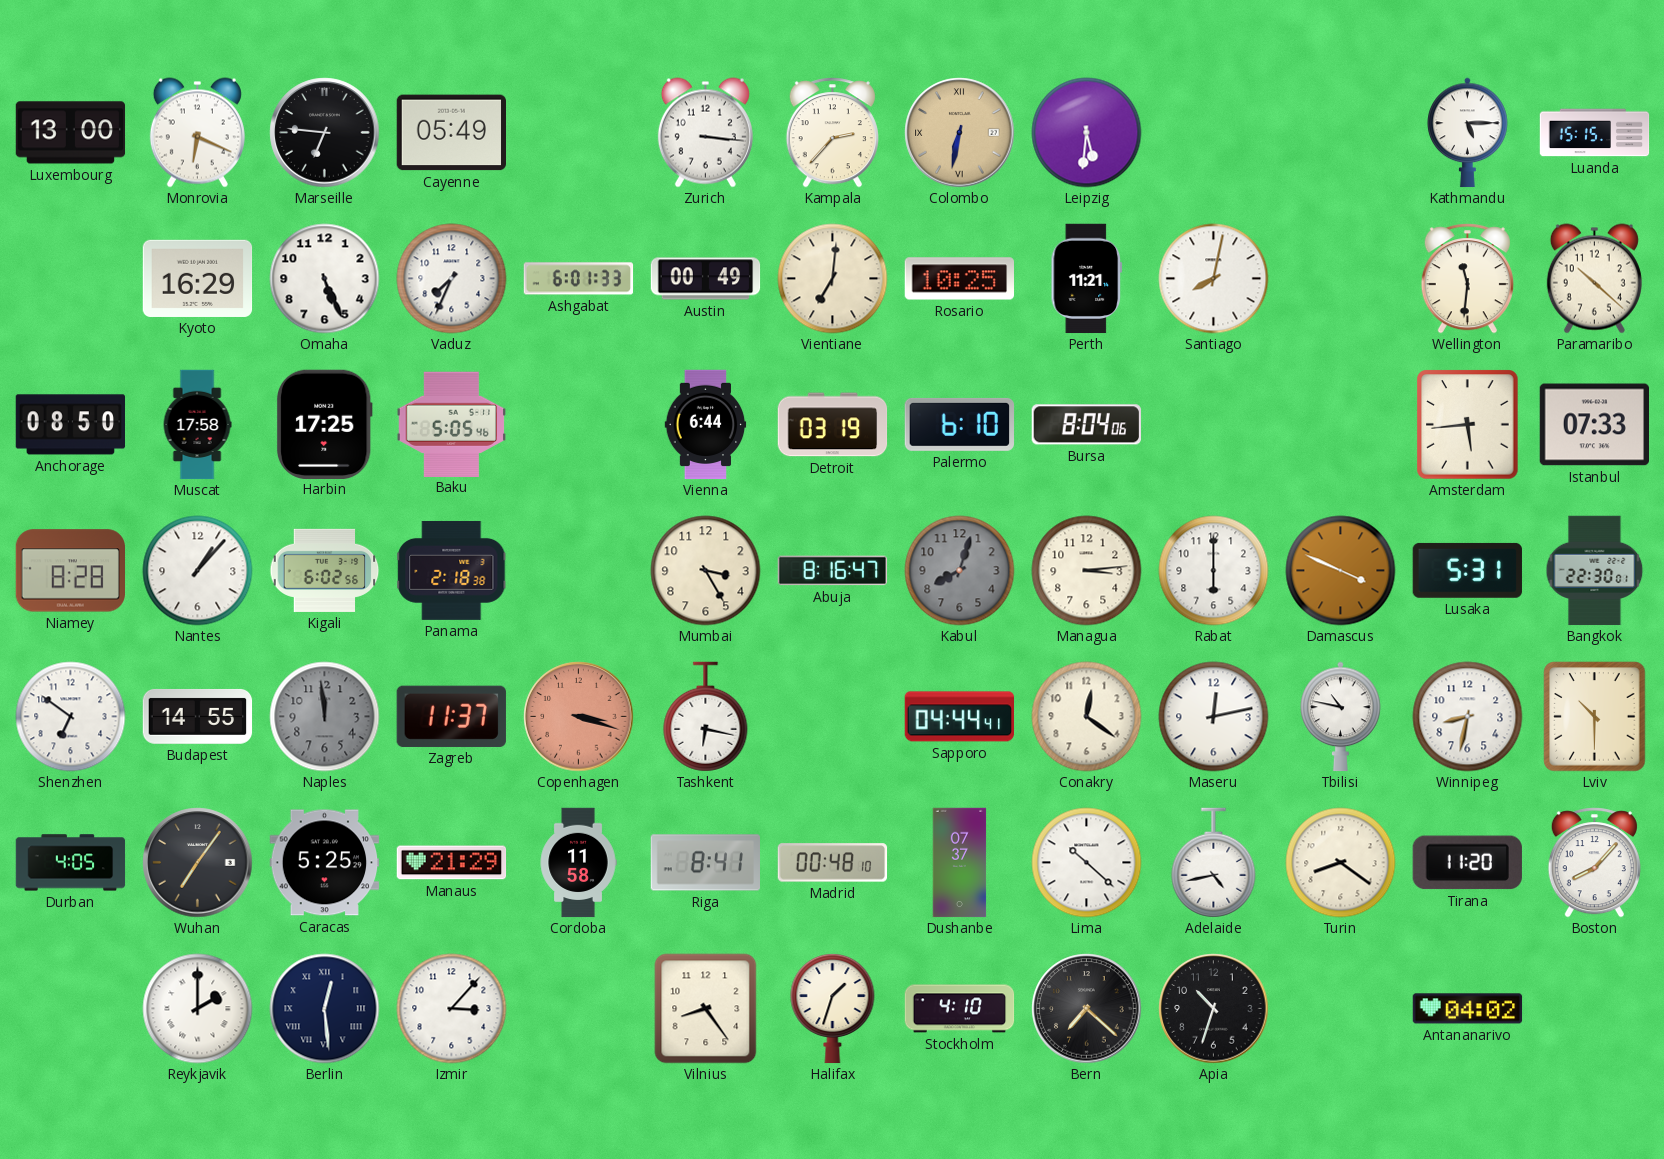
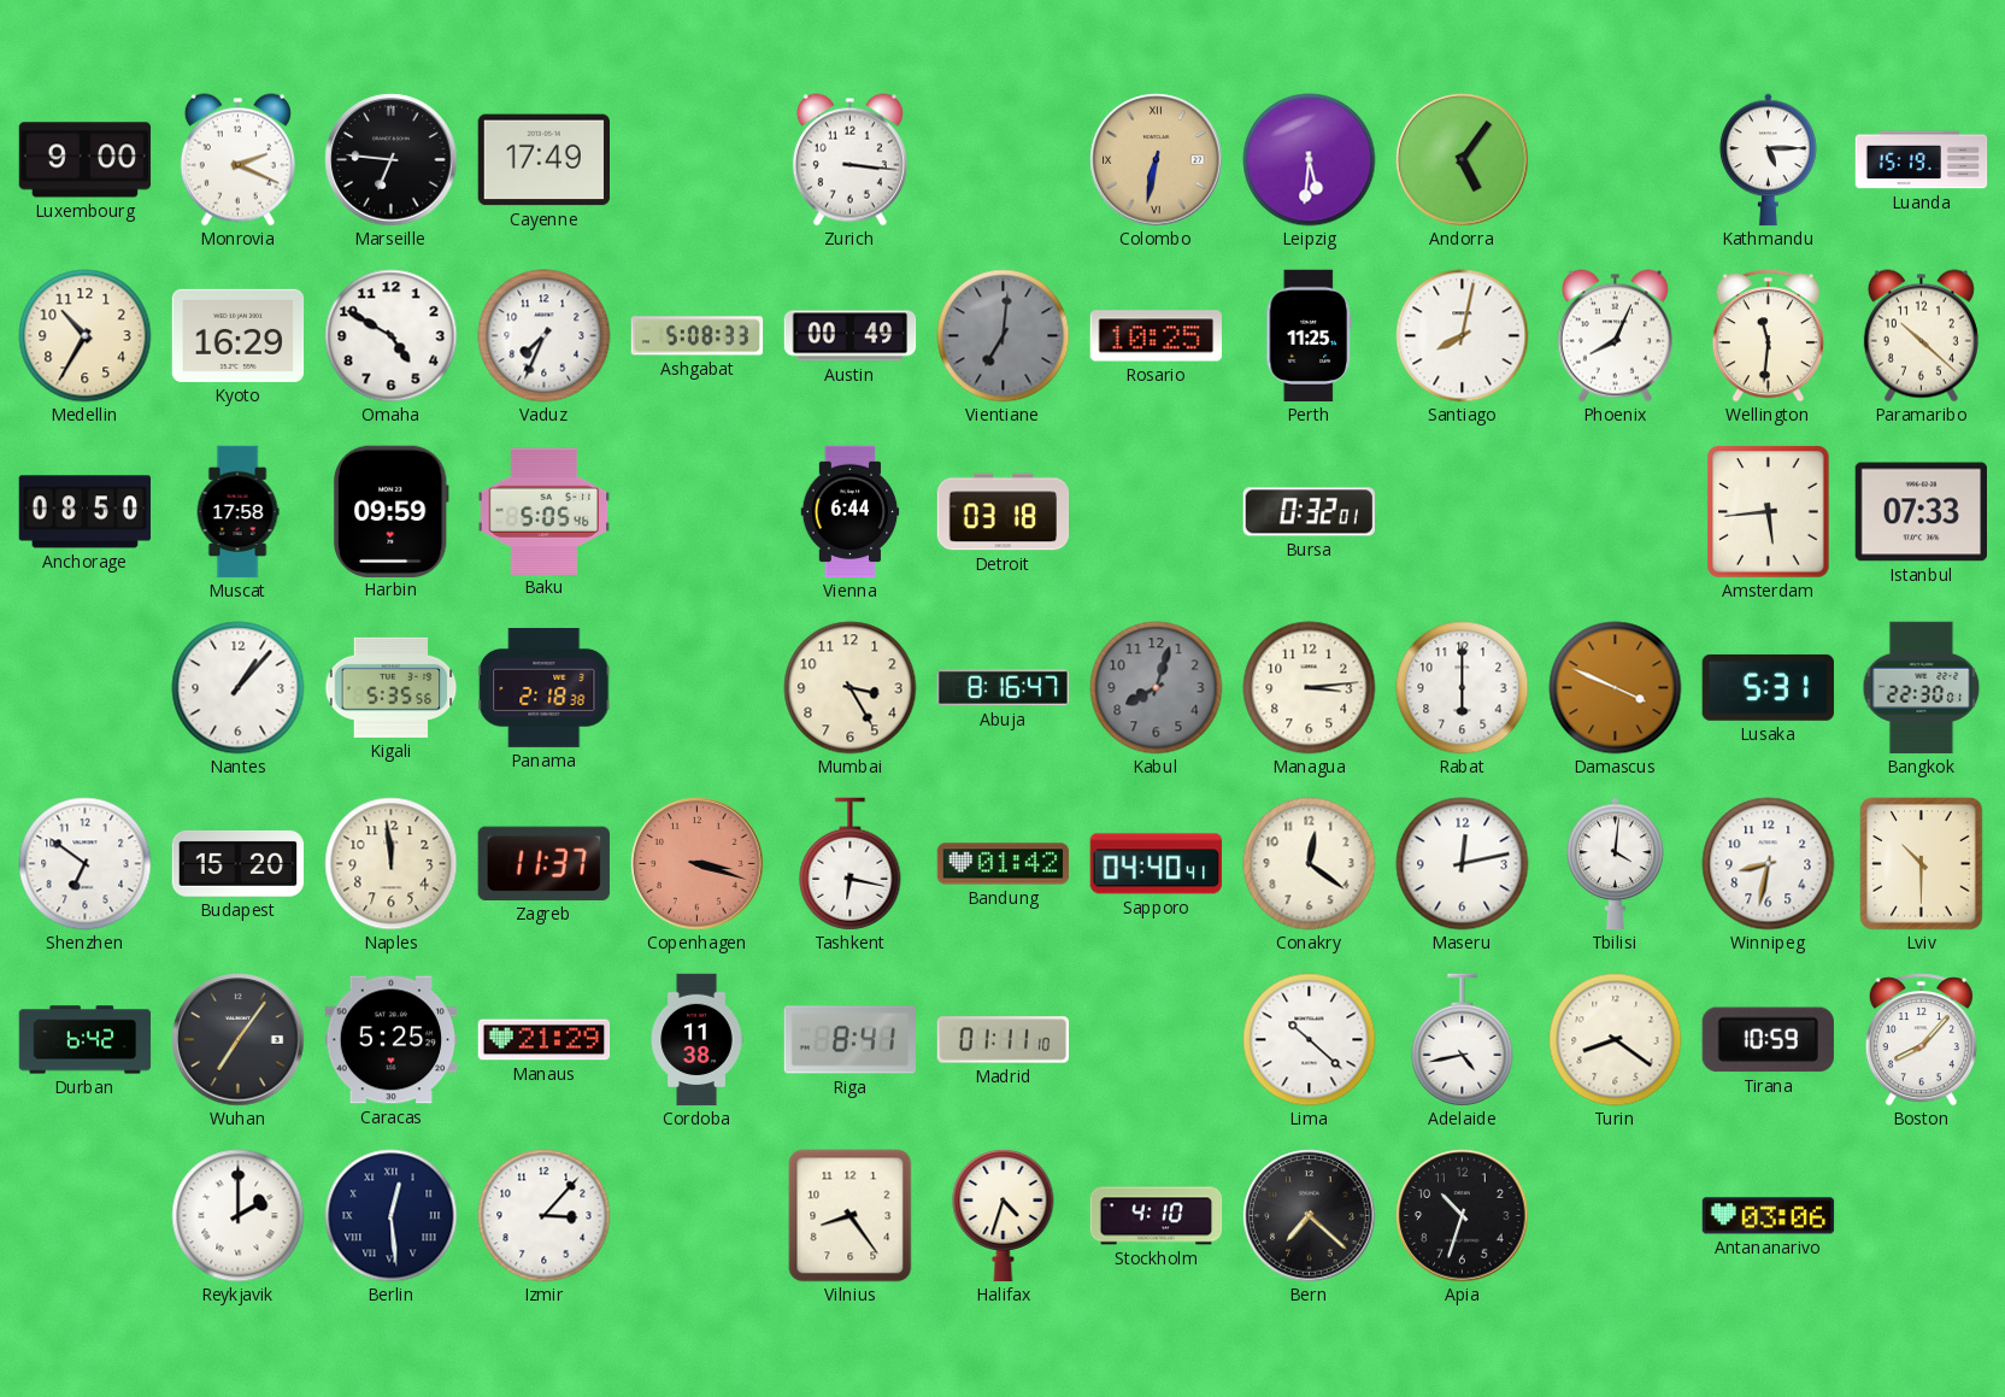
Luxembourg: 13:00 -> 9:00 (86, 160)
Monrovia: 6:19 -> 2:19 (237, 160)
Cayenne: 05:49 -> 17:49 (543, 160)
Kampala: 2:37 -> none (832, 133)
Andorra: none -> 5:06 (1463, 160)
Luanda: 15:15 -> 15:19 (1922, 160)
Medellin: none -> 10:35 (86, 336)
Omaha: 5:26 -> 4:50 (392, 336)
Ashgabat: 6:01 -> 5:08 (698, 336)
Vientiane dial: cream -> grey (1004, 336)
Perth: 11:21 -> 11:25 (1309, 336)
Phoenix: none -> 8:04 (1615, 336)
Harbin: 17:25 -> 09:59 (390, 511)
Detroit: 03:19 -> 03:18 (1004, 512)
Palermo: 6:10 -> none (960, 424)
Bursa: 8:04 -> 0:32 (1309, 512)
Niamey: 8:28 -> none (70, 571)
Kigali: 6:02 -> 5:35 (392, 687)
Budapest: 14:55 -> 15:20 (239, 863)
Naples dial: grey -> cream (392, 864)
Bandung: none -> 01:42 (1004, 864)
Sapporo: 04:44 -> 04:40 (1157, 864)
Tbilisi: 10:47 -> 4:01 (1616, 864)
Durban: 4:05 -> 6:42 (86, 1040)
Cordoba: 11:58 -> 11:38 (696, 1040)
Madrid: 00:48 -> 01:11 (1004, 1040)
Dushanbe: 07:37 -> none (960, 863)
Tirana: 11:20 -> 10:59 (1768, 1040)
Halifax: 1:33 -> 4:33 (1004, 1215)
Antananarivo: 04:02 -> 03:06 (1769, 1216)
